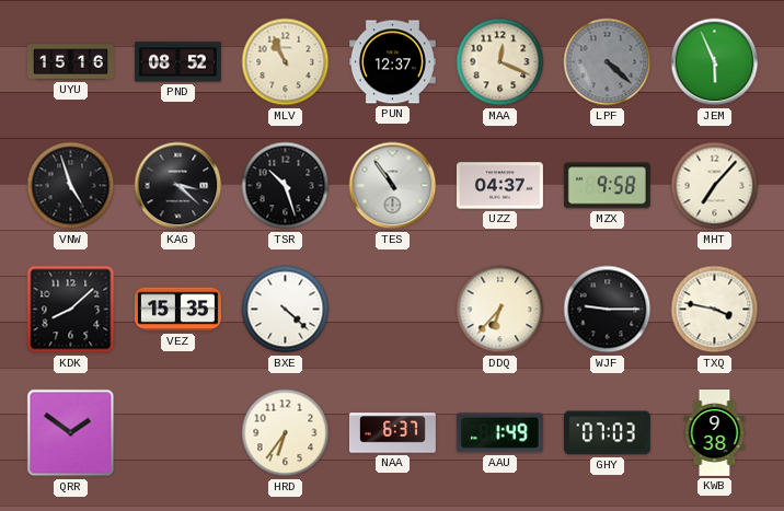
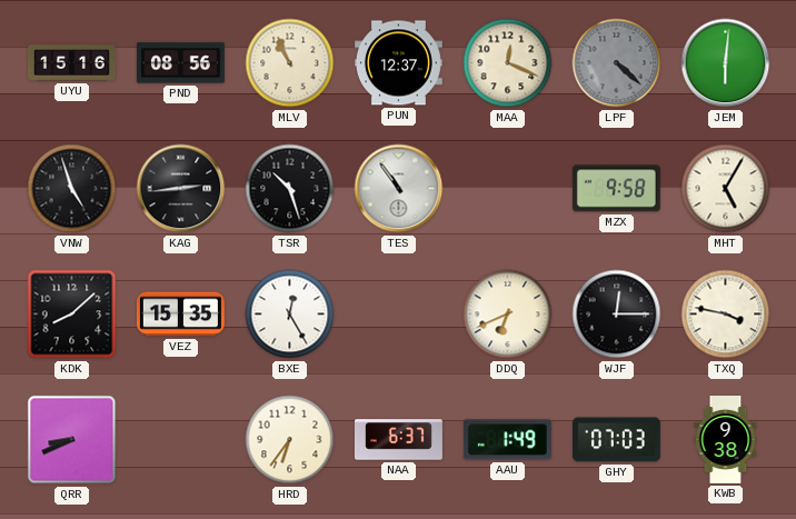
PND: 08:52 -> 08:56 (180, 63)
JEM: 5:56 -> 6:01 (726, 63)
KAG: 3:22 -> 2:44 (181, 189)
UZZ: 04:37 -> none (499, 186)
MHT: 7:07 -> 5:05 (726, 189)
BXE: 4:22 -> 12:25 (290, 315)
DDQ: 6:37 -> 6:41 (508, 315)
WJF: 9:15 -> 12:15 (617, 315)
QRR: 1:51 -> 8:41 (72, 440)
